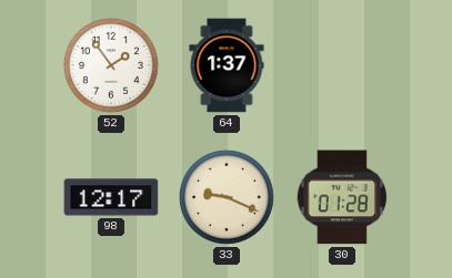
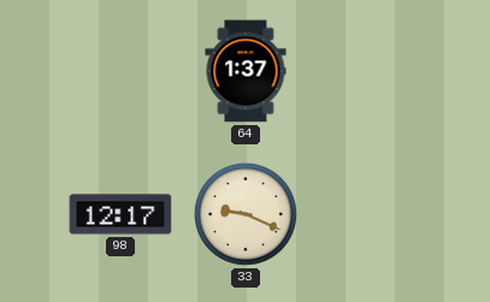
52: 1:54 -> none (112, 66)
30: 01:28 -> none (342, 197)
